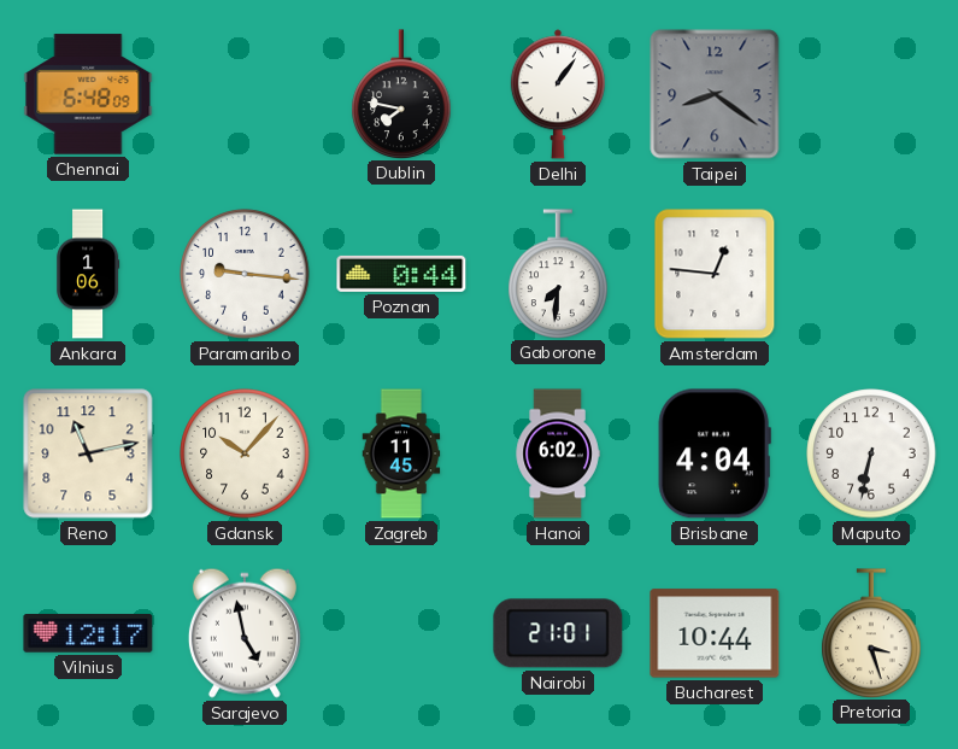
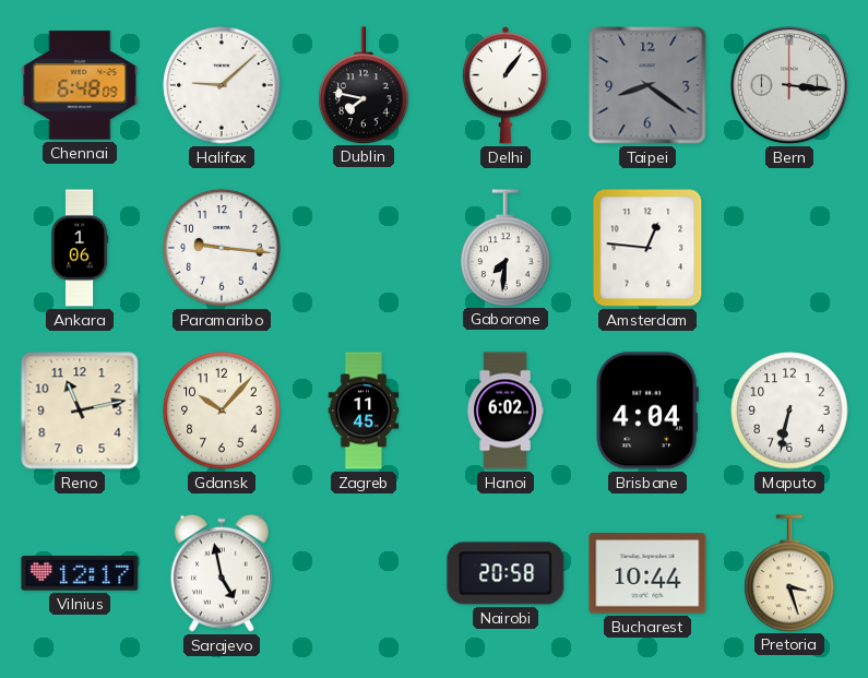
Halifax: none -> 9:08 (222, 85)
Bern: none -> 3:16 (789, 85)
Poznan: 0:44 -> none (401, 274)
Nairobi: 21:01 -> 20:58 (506, 573)
